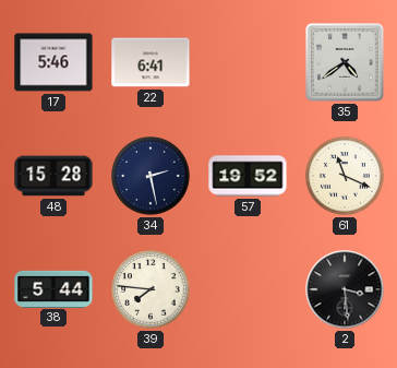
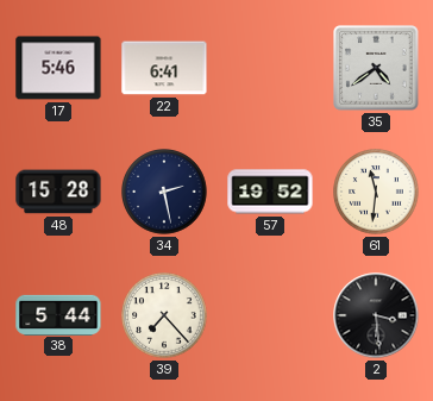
61: 11:19 -> 11:31 (376, 192)
39: 7:46 -> 7:23 (164, 315)
